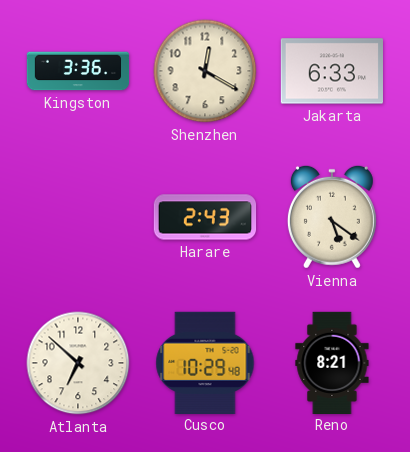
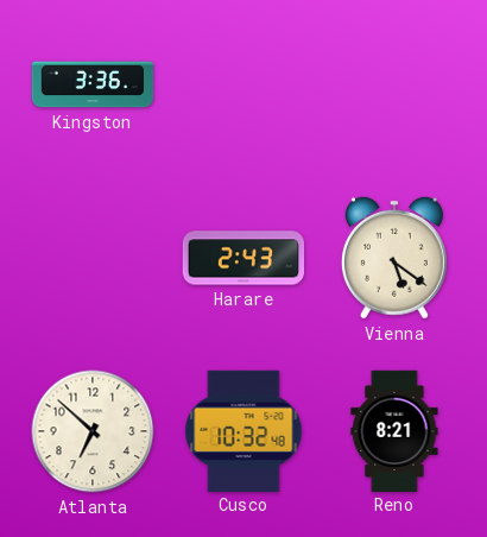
Shenzhen: 12:20 -> none (205, 71)
Jakarta: 6:33 -> none (331, 71)
Cusco: 10:29 -> 10:32 (243, 430)
